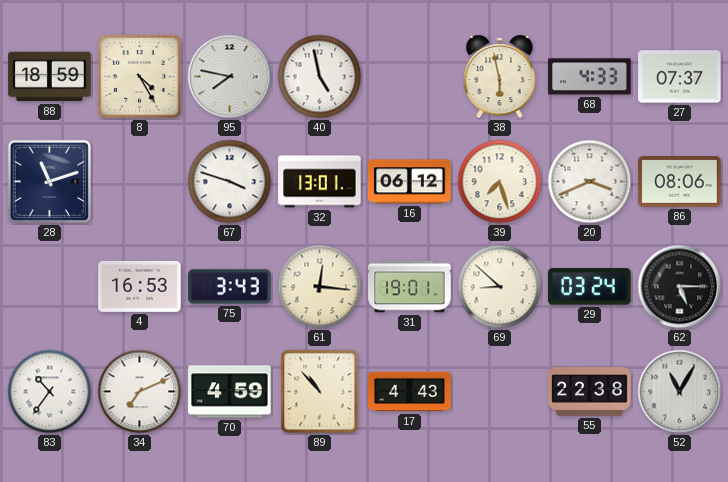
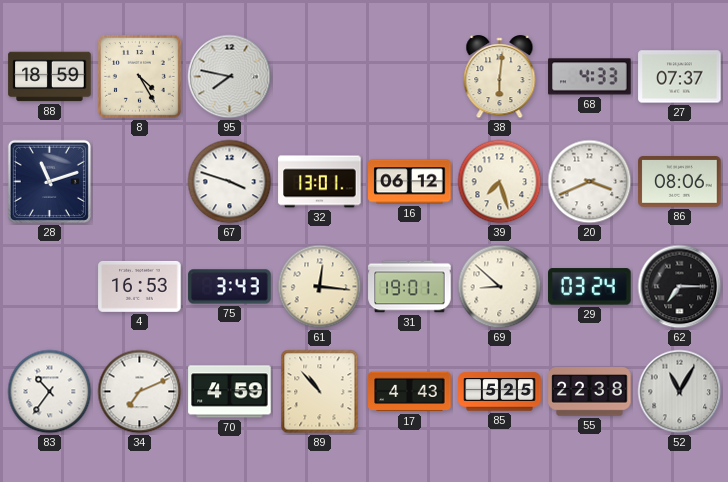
40: 4:58 -> none (320, 77)
38: 5:58 -> 6:01 (500, 77)
62: 5:15 -> 7:15 (680, 287)
85: none -> 5:25 (500, 392)
